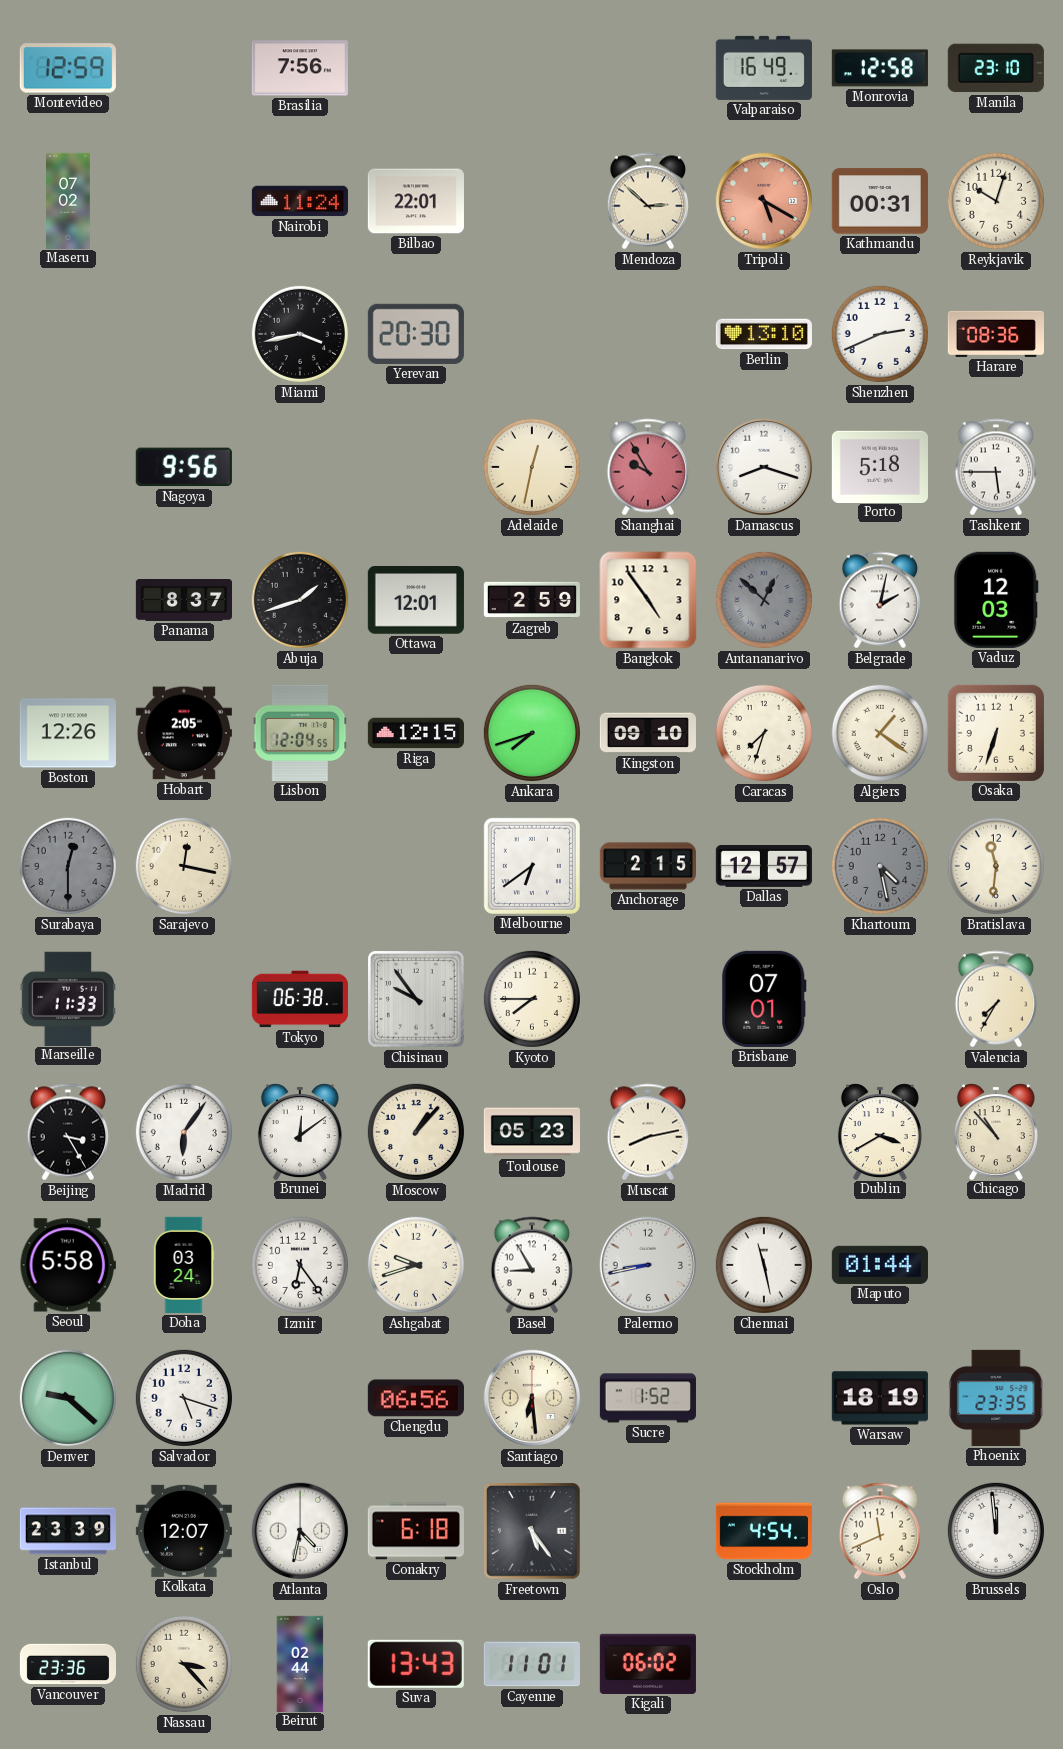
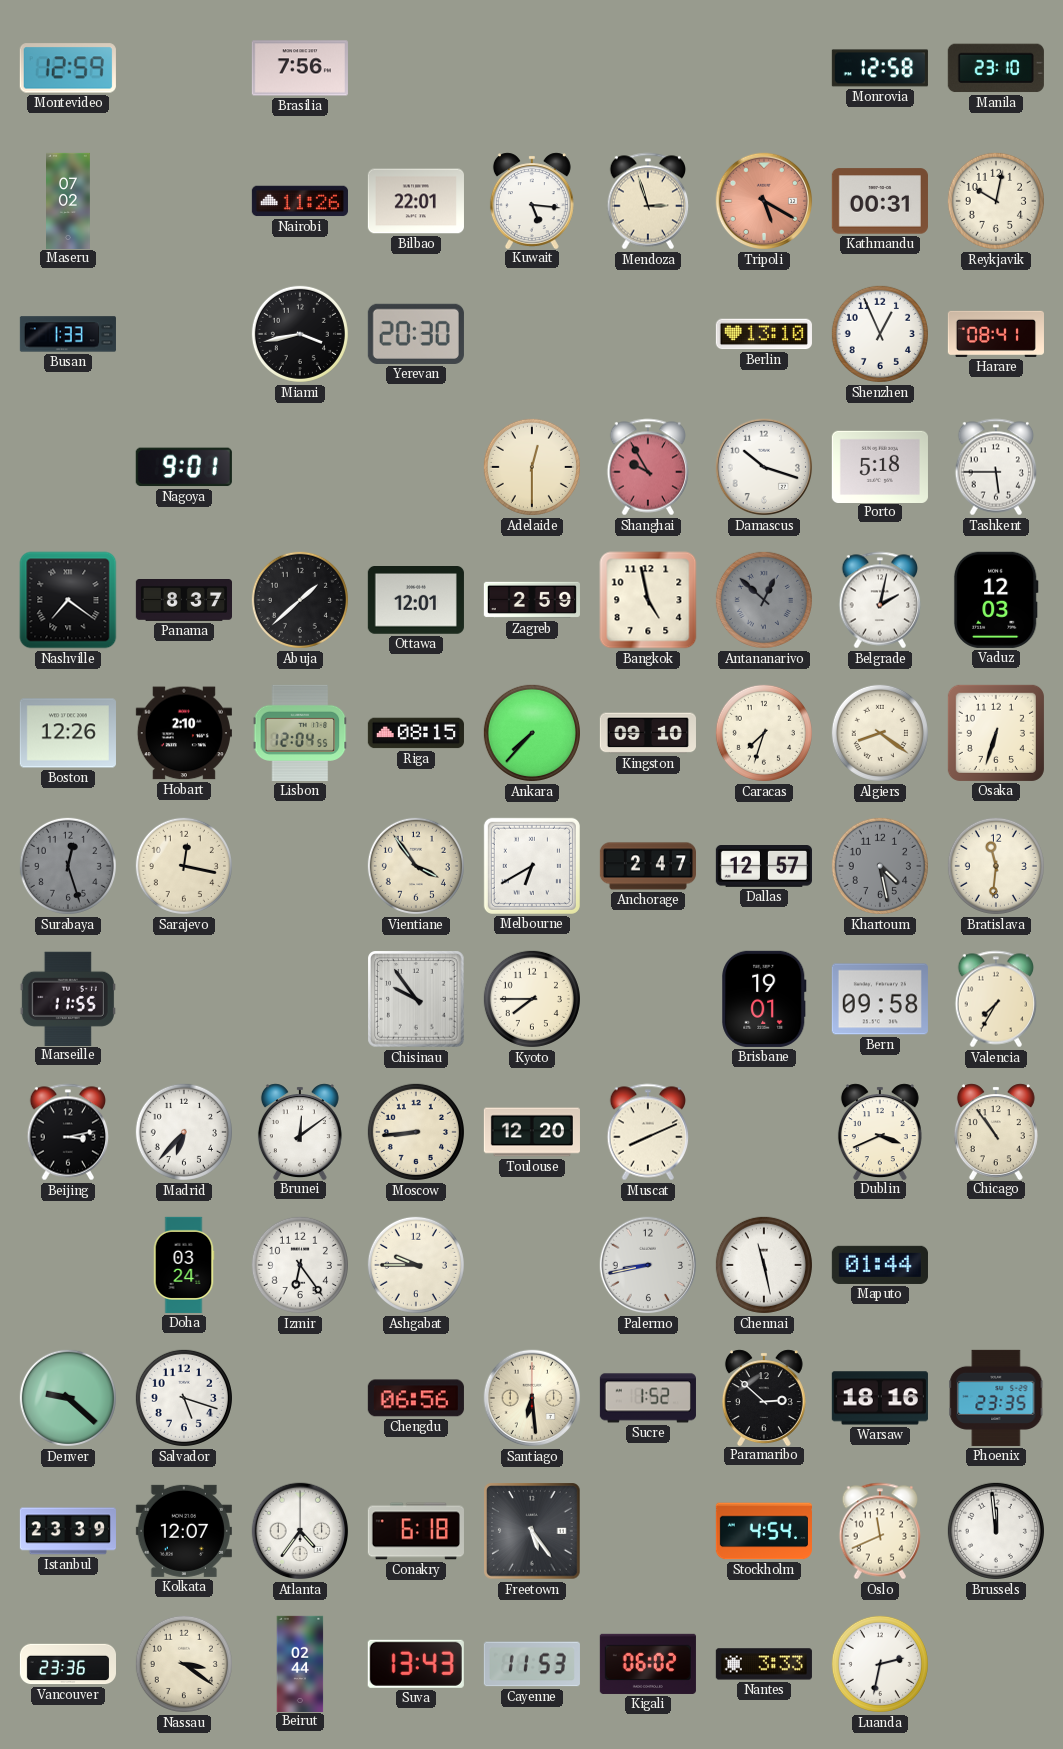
Valparaiso: 16:49 -> none (764, 68)
Nairobi: 11:24 -> 11:26 (300, 201)
Kuwait: none -> 5:16 (532, 200)
Mendoza: 2:52 -> 2:57 (648, 201)
Reykjavik: 10:03 -> 10:02 (996, 201)
Busan: none -> 1:33 (68, 334)
Shenzhen: 2:41 -> 12:56 (880, 334)
Harare: 08:36 -> 08:41 (996, 334)
Nagoya: 9:56 -> 9:01 (184, 467)
Adelaide: 12:32 -> 12:30 (532, 467)
Damascus: 8:18 -> 10:18 (764, 467)
Nashville: none -> 7:21 (68, 600)
Abuja: 1:42 -> 1:38 (300, 600)
Bangkok: 4:54 -> 4:58 (648, 600)
Hobart: 2:05 -> 2:10 (184, 733)
Riga: 12:15 -> 08:15 (416, 733)
Ankara: 7:42 -> 7:37 (532, 733)
Algiers: 1:21 -> 8:21 (880, 733)
Surabaya: 12:30 -> 12:27 (68, 866)
Vientiane: none -> 3:54 (416, 866)
Melbourne: 6:39 -> 6:40 (532, 866)
Anchorage: 2:15 -> 2:47 (647, 866)
Marseille: 11:33 -> 11:55 (68, 998)
Tokyo: 06:38 -> none (300, 999)
Brisbane: 07:01 -> 19:01 (764, 999)
Bern: none -> 09:58 (880, 999)
Beijing: 3:25 -> 3:13 (68, 1132)
Madrid: 6:06 -> 6:37 (184, 1132)
Moscow: 1:07 -> 8:44 (416, 1132)
Toulouse: 05:23 -> 12:20 (532, 1132)
Muscat: 8:13 -> 8:11 (648, 1132)
Dublin: 3:40 -> 3:41 (880, 1131)
Chicago: 10:53 -> 10:54 (996, 1131)
Seoul: 5:58 -> none (68, 1265)
Ashgabat: 9:42 -> 9:45 (416, 1265)
Basel: 8:55 -> none (532, 1265)
Paramaribo: none -> 2:52 (764, 1397)
Warsaw: 18:19 -> 18:16 (880, 1398)
Atlanta: 4:32 -> 4:36 (300, 1531)
Nassau: 3:23 -> 3:21 (184, 1664)
Cayenne: 11:01 -> 11:53 (532, 1664)
Nantes: none -> 3:33 (764, 1664)
Luanda: none -> 2:32 (880, 1664)
